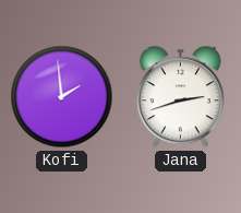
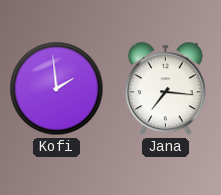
Jana: 2:42 -> 7:16 (165, 89)
